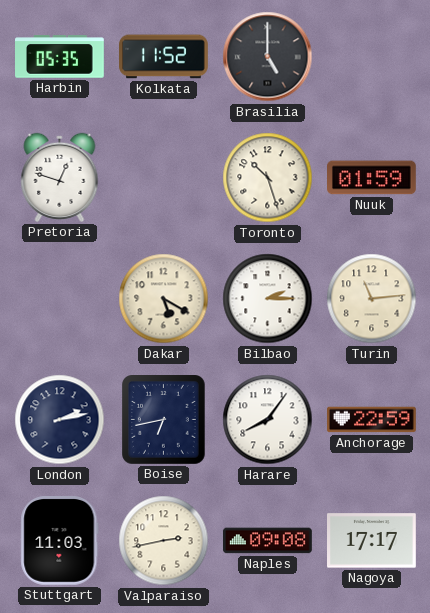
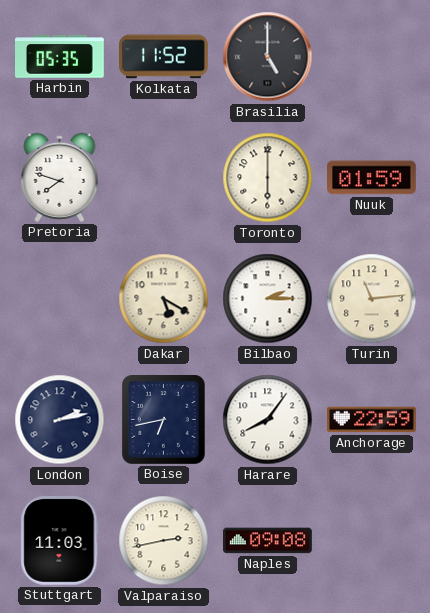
Pretoria: 12:48 -> 7:48 (60, 177)
Toronto: 10:27 -> 6:00 (268, 178)
Nagoya: 17:17 -> none (372, 541)
